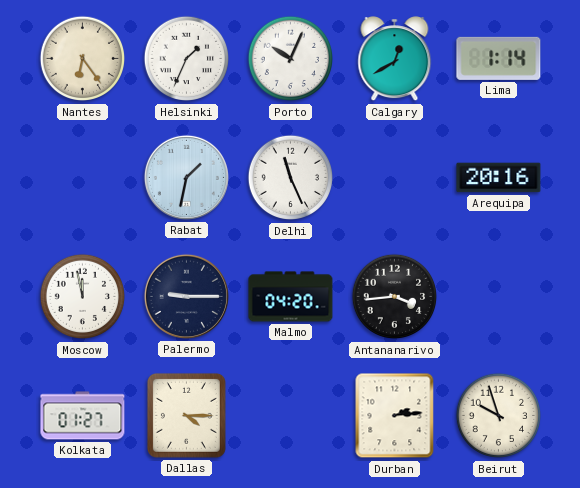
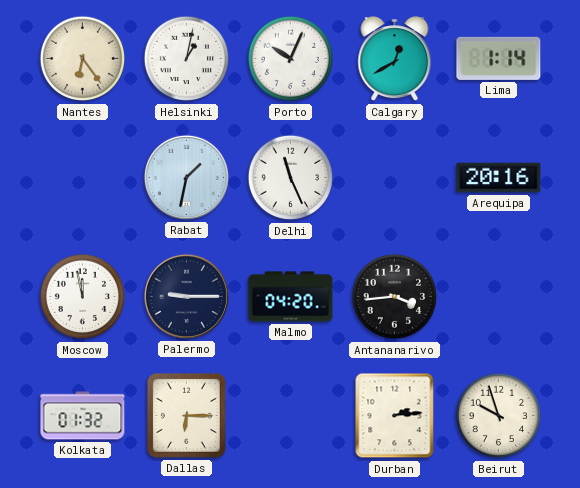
Helsinki: 1:34 -> 1:02 (187, 59)
Kolkata: 01:27 -> 01:32 (83, 416)
Dallas: 4:15 -> 6:15 (186, 415)
